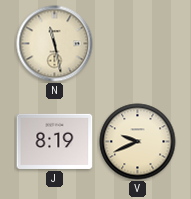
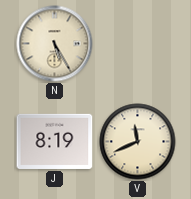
N: 11:28 -> 5:25 (55, 44)
V: 9:41 -> 11:41 (138, 142)
